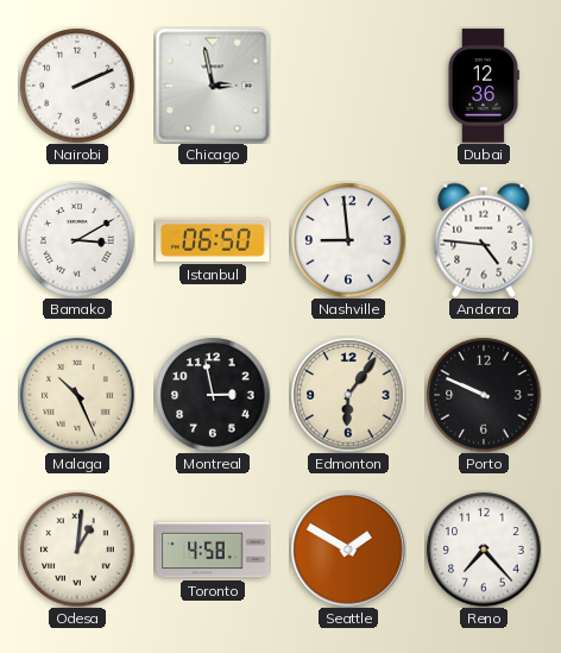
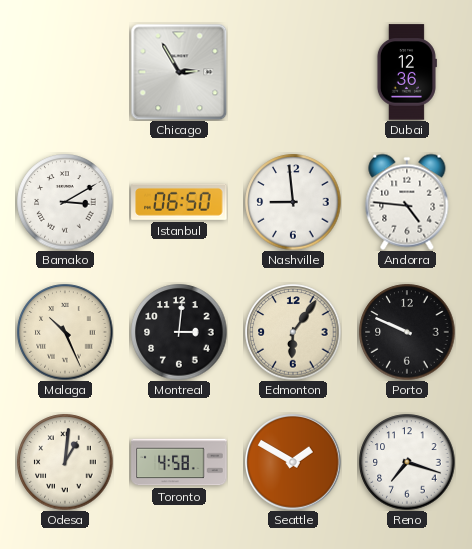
Nairobi: 2:11 -> none (77, 86)
Chicago: 2:58 -> 2:55 (179, 72)
Montreal: 2:58 -> 3:01 (179, 332)
Reno: 7:23 -> 7:18 (407, 462)
